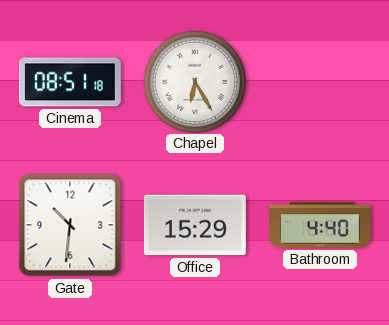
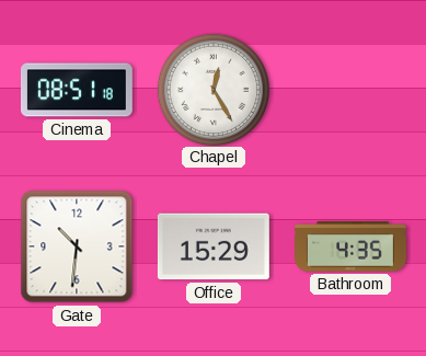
Chapel: 6:25 -> 12:25 (212, 89)
Bathroom: 4:40 -> 4:35 (352, 246)
